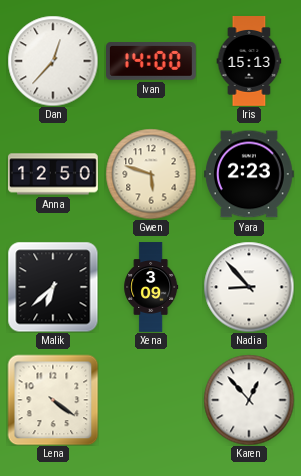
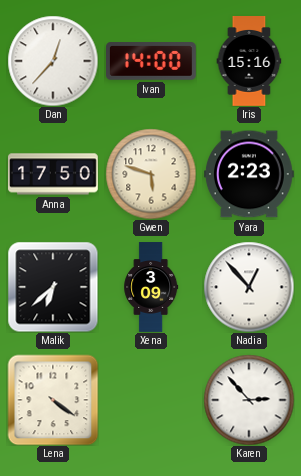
Iris: 15:13 -> 15:16 (249, 62)
Anna: 12:50 -> 17:50 (54, 174)
Nadia: 8:53 -> 12:53 (249, 287)
Karen: 12:53 -> 2:53 (249, 400)
